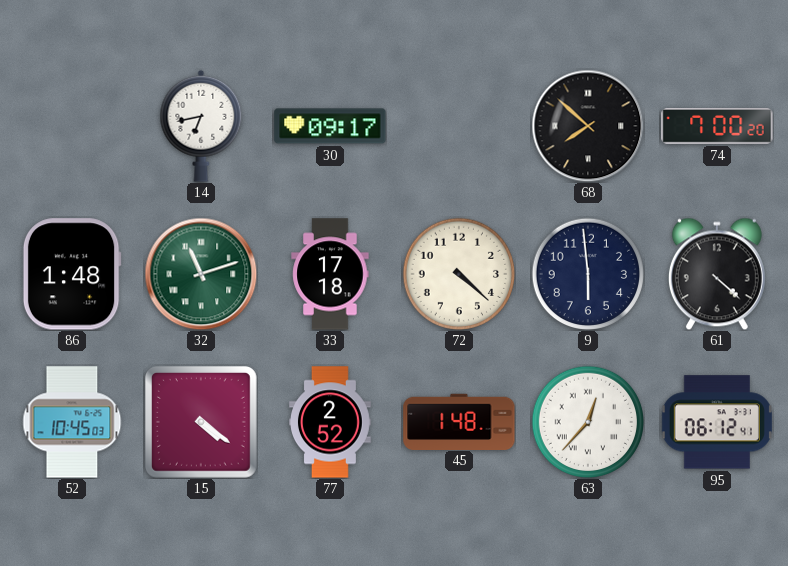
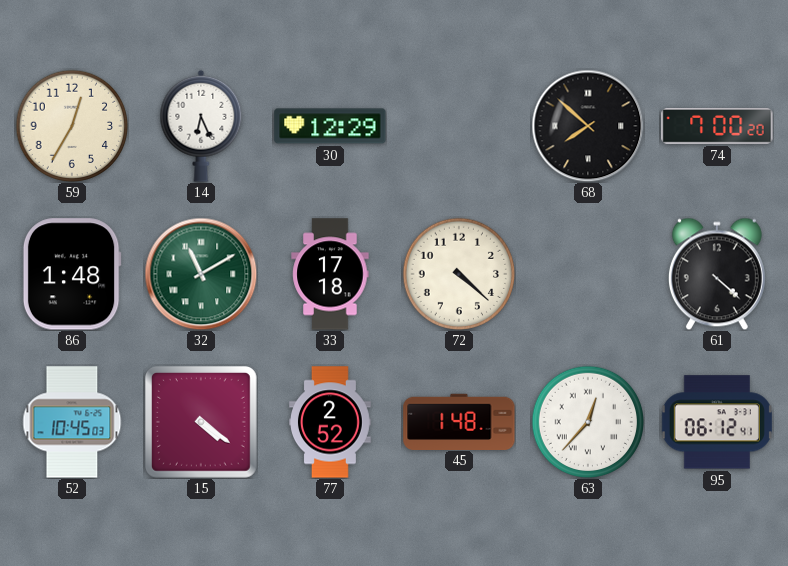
59: none -> 12:35 (72, 126)
14: 6:43 -> 6:26 (201, 126)
30: 09:17 -> 12:29 (330, 126)
32: 11:12 -> 11:10 (201, 274)
9: 5:59 -> none (588, 274)
